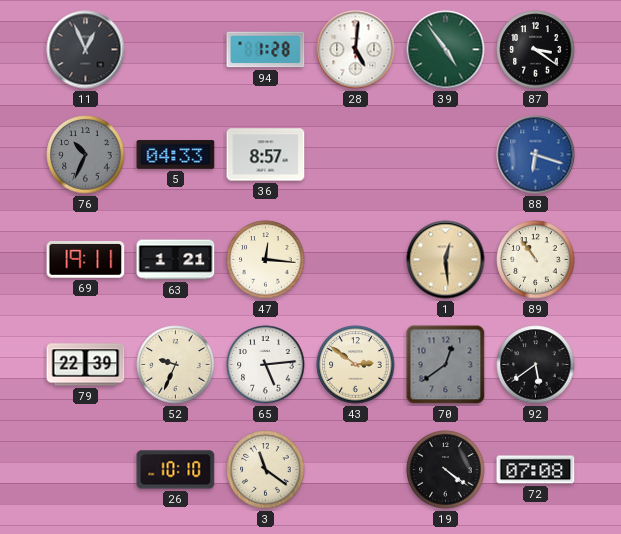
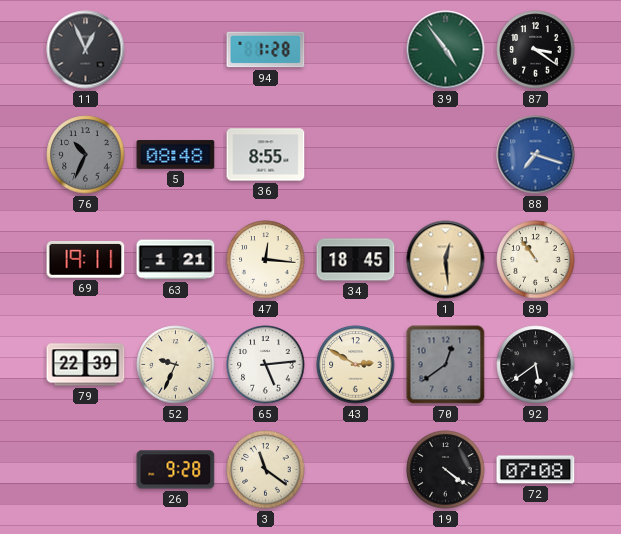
28: 5:01 -> none (356, 50)
5: 04:33 -> 08:48 (176, 155)
36: 8:57 -> 8:55 (266, 155)
88: 6:18 -> 7:18 (536, 155)
34: none -> 18:45 (356, 260)
43: 2:51 -> 2:50 (356, 365)
26: 10:10 -> 9:28 (176, 470)
